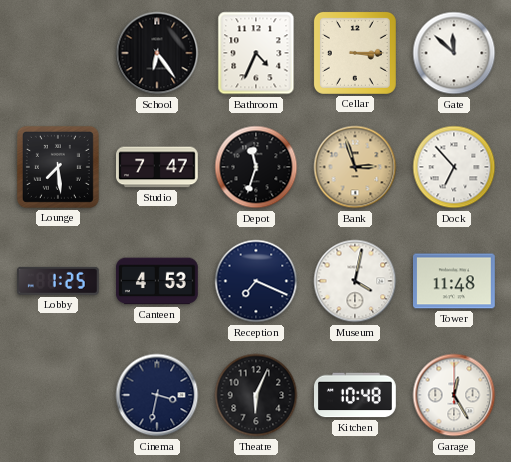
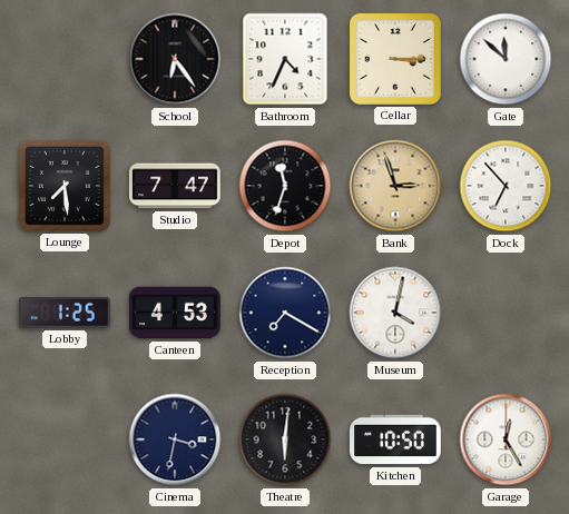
Reception: 7:19 -> 7:20 (285, 313)
Tower: 11:48 -> none (455, 281)
Theatre: 6:04 -> 6:01 (285, 439)
Kitchen: 10:48 -> 10:50 (396, 439)
